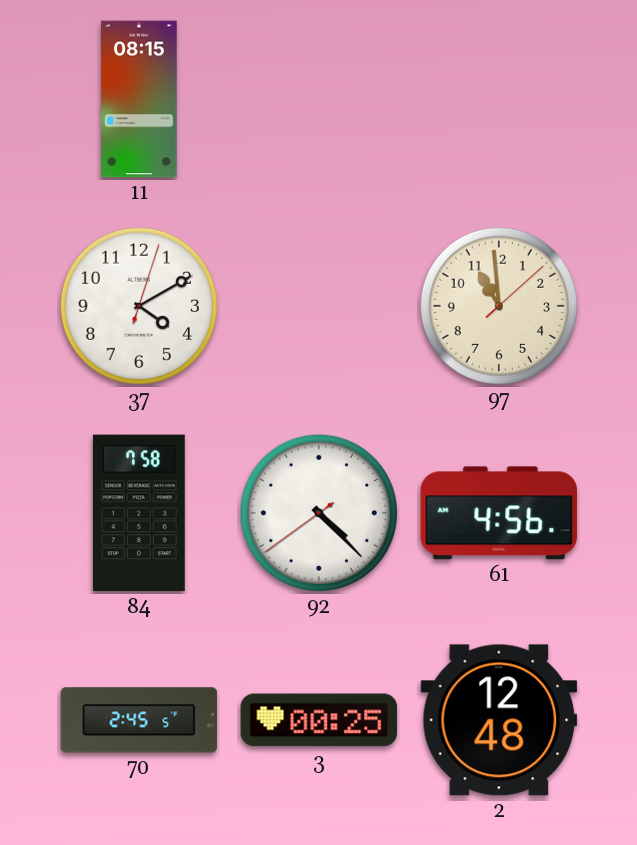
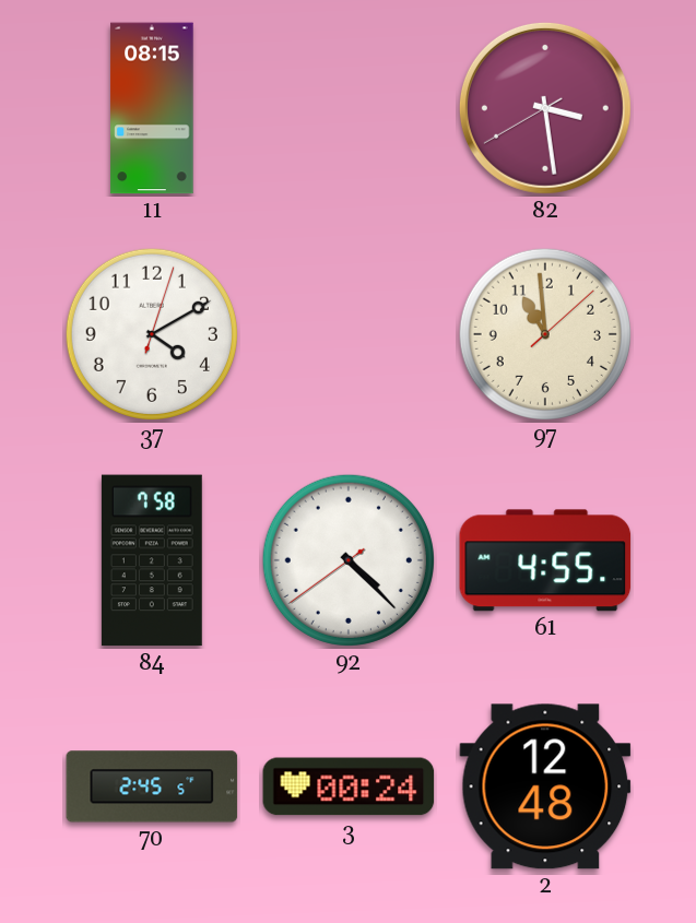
82: none -> 3:28 (545, 108)
61: 4:56 -> 4:55 (545, 560)
3: 00:25 -> 00:24 (349, 786)
